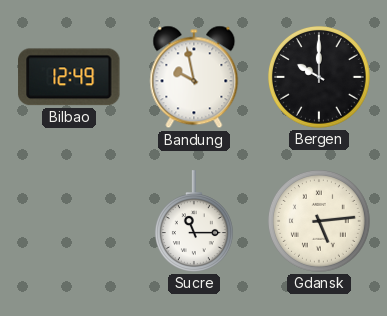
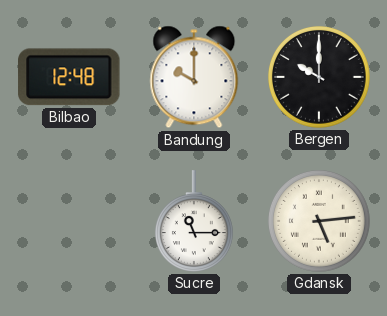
Bilbao: 12:49 -> 12:48 (69, 77)
Bandung: 9:58 -> 10:00 (194, 77)
